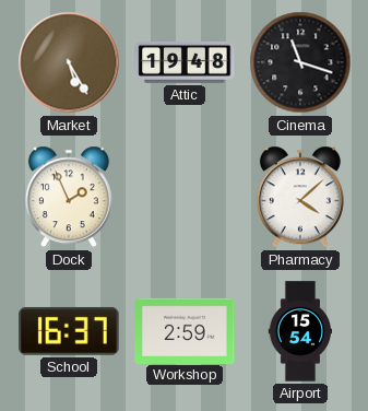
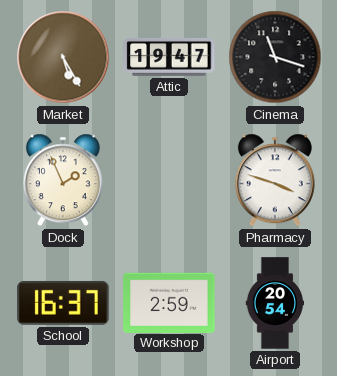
Attic: 19:48 -> 19:47 (169, 57)
Pharmacy: 4:08 -> 3:48 (275, 180)
Airport: 15:54 -> 20:54 (275, 303)
